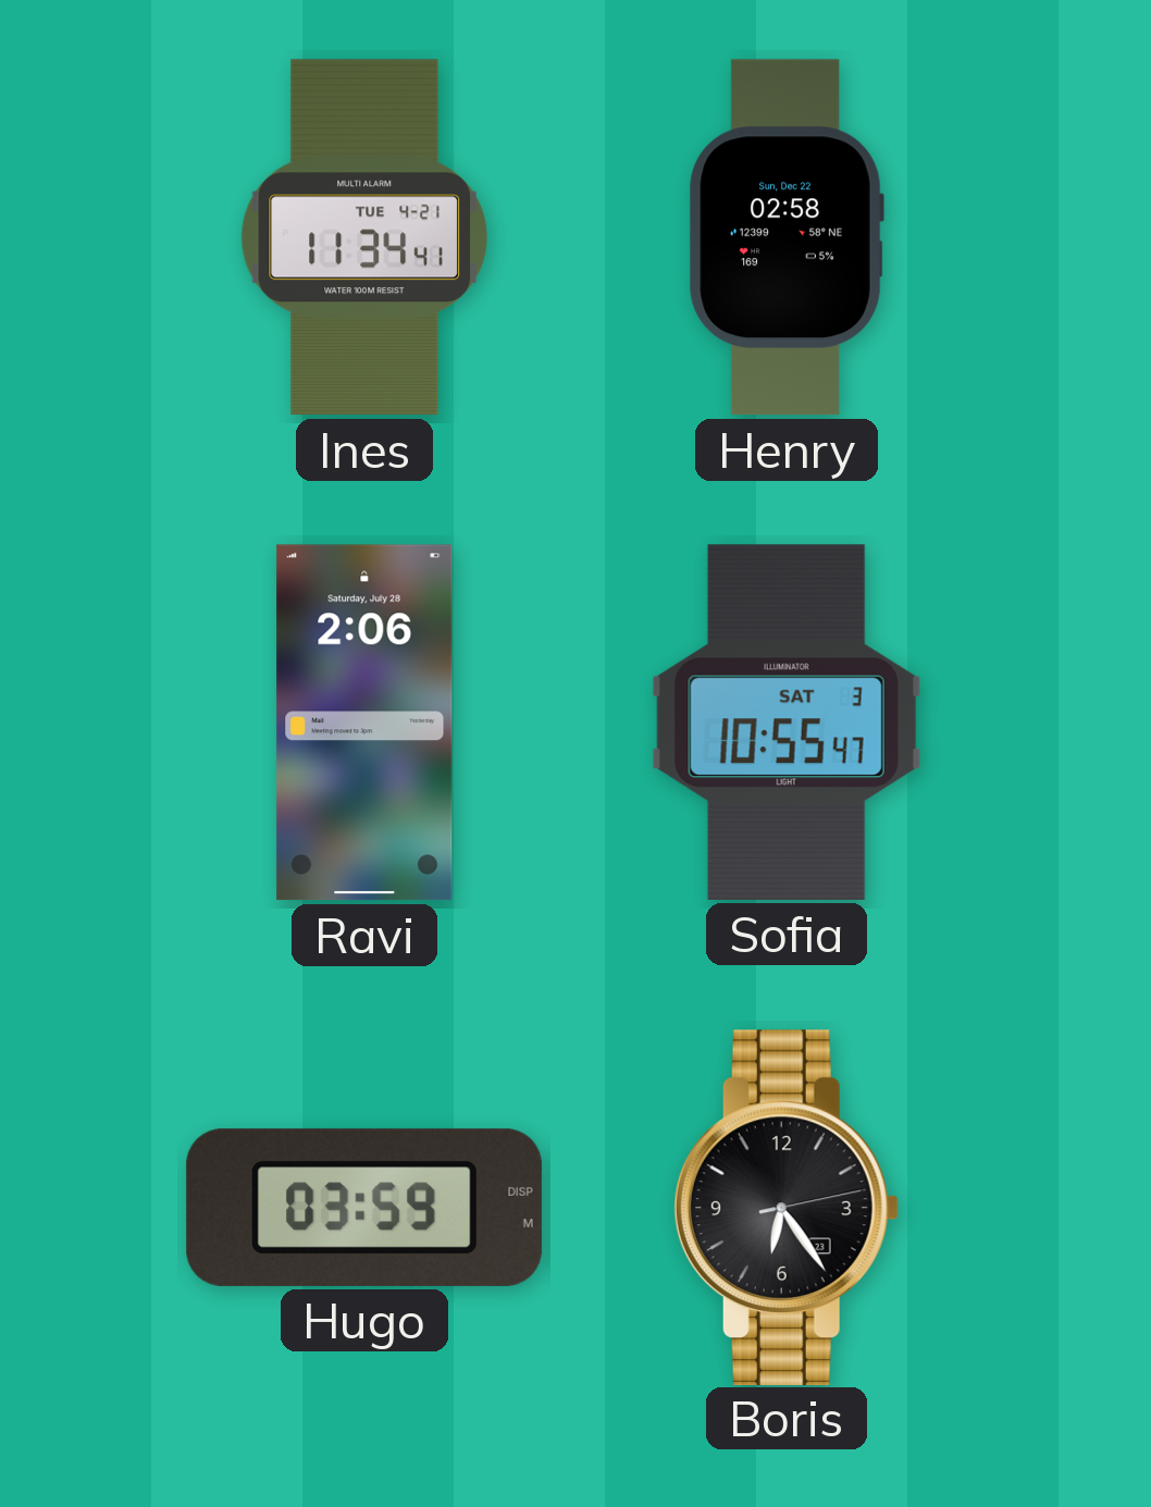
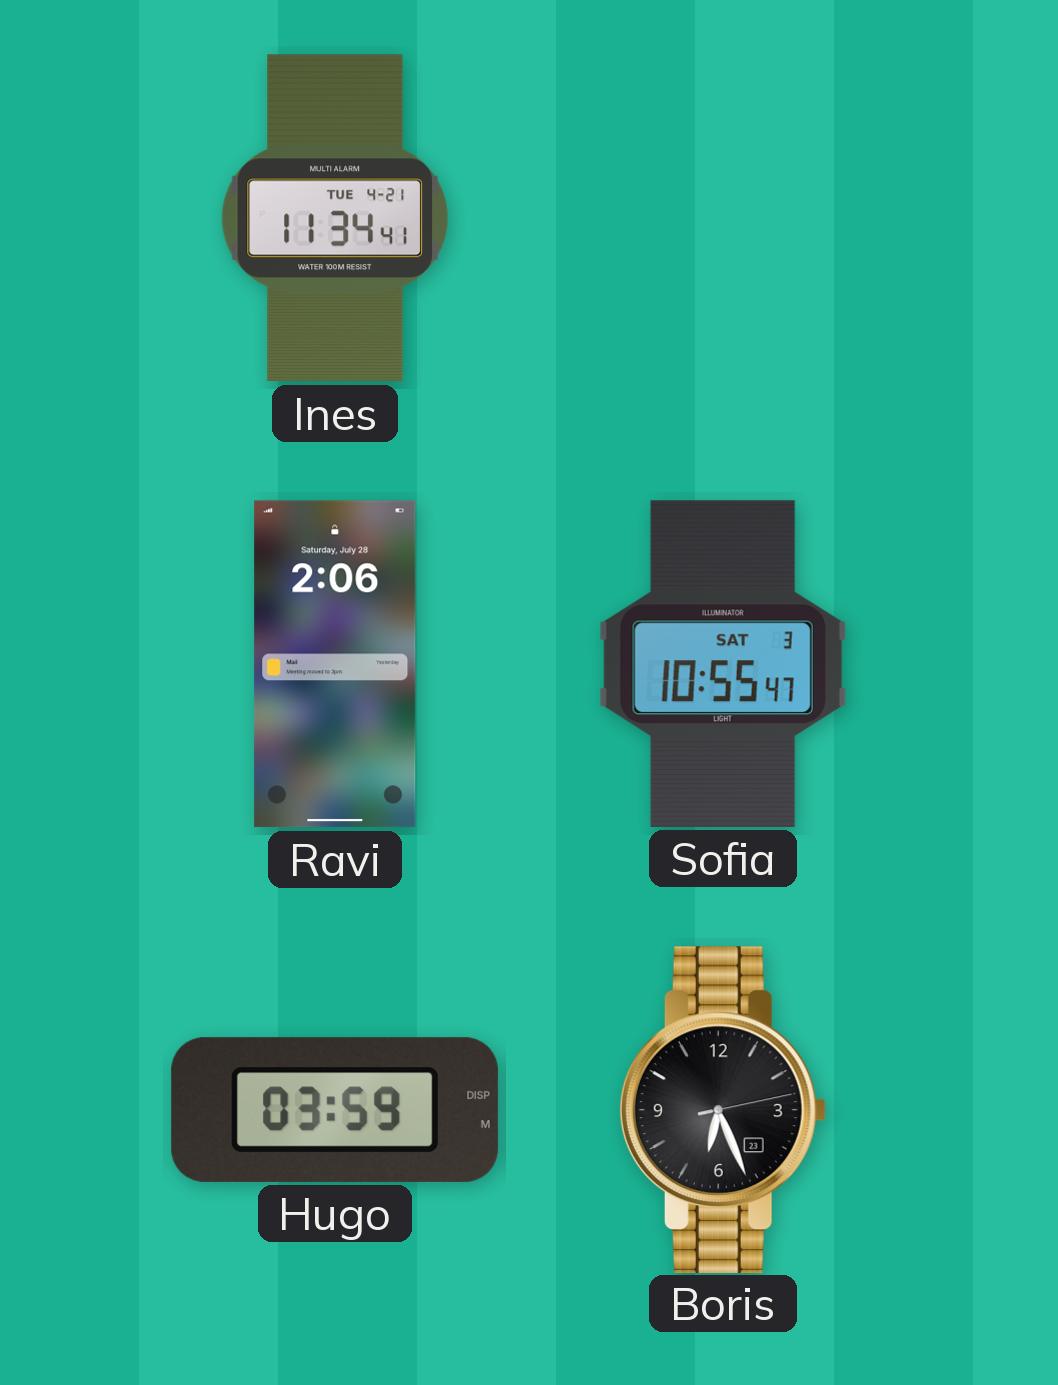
Henry: 02:58 -> none (787, 237)
Boris: 6:24 -> 6:26 (723, 1109)
